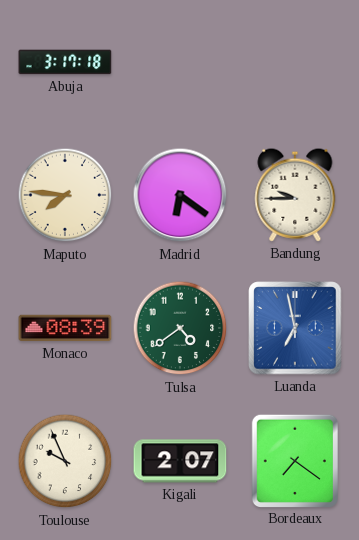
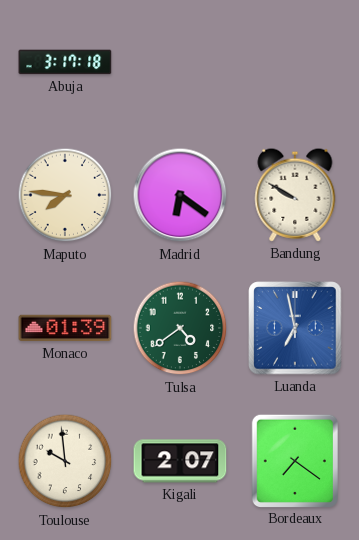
Bandung: 9:45 -> 9:50 (295, 195)
Monaco: 08:39 -> 01:39 (65, 328)
Toulouse: 9:56 -> 9:59 (65, 461)
